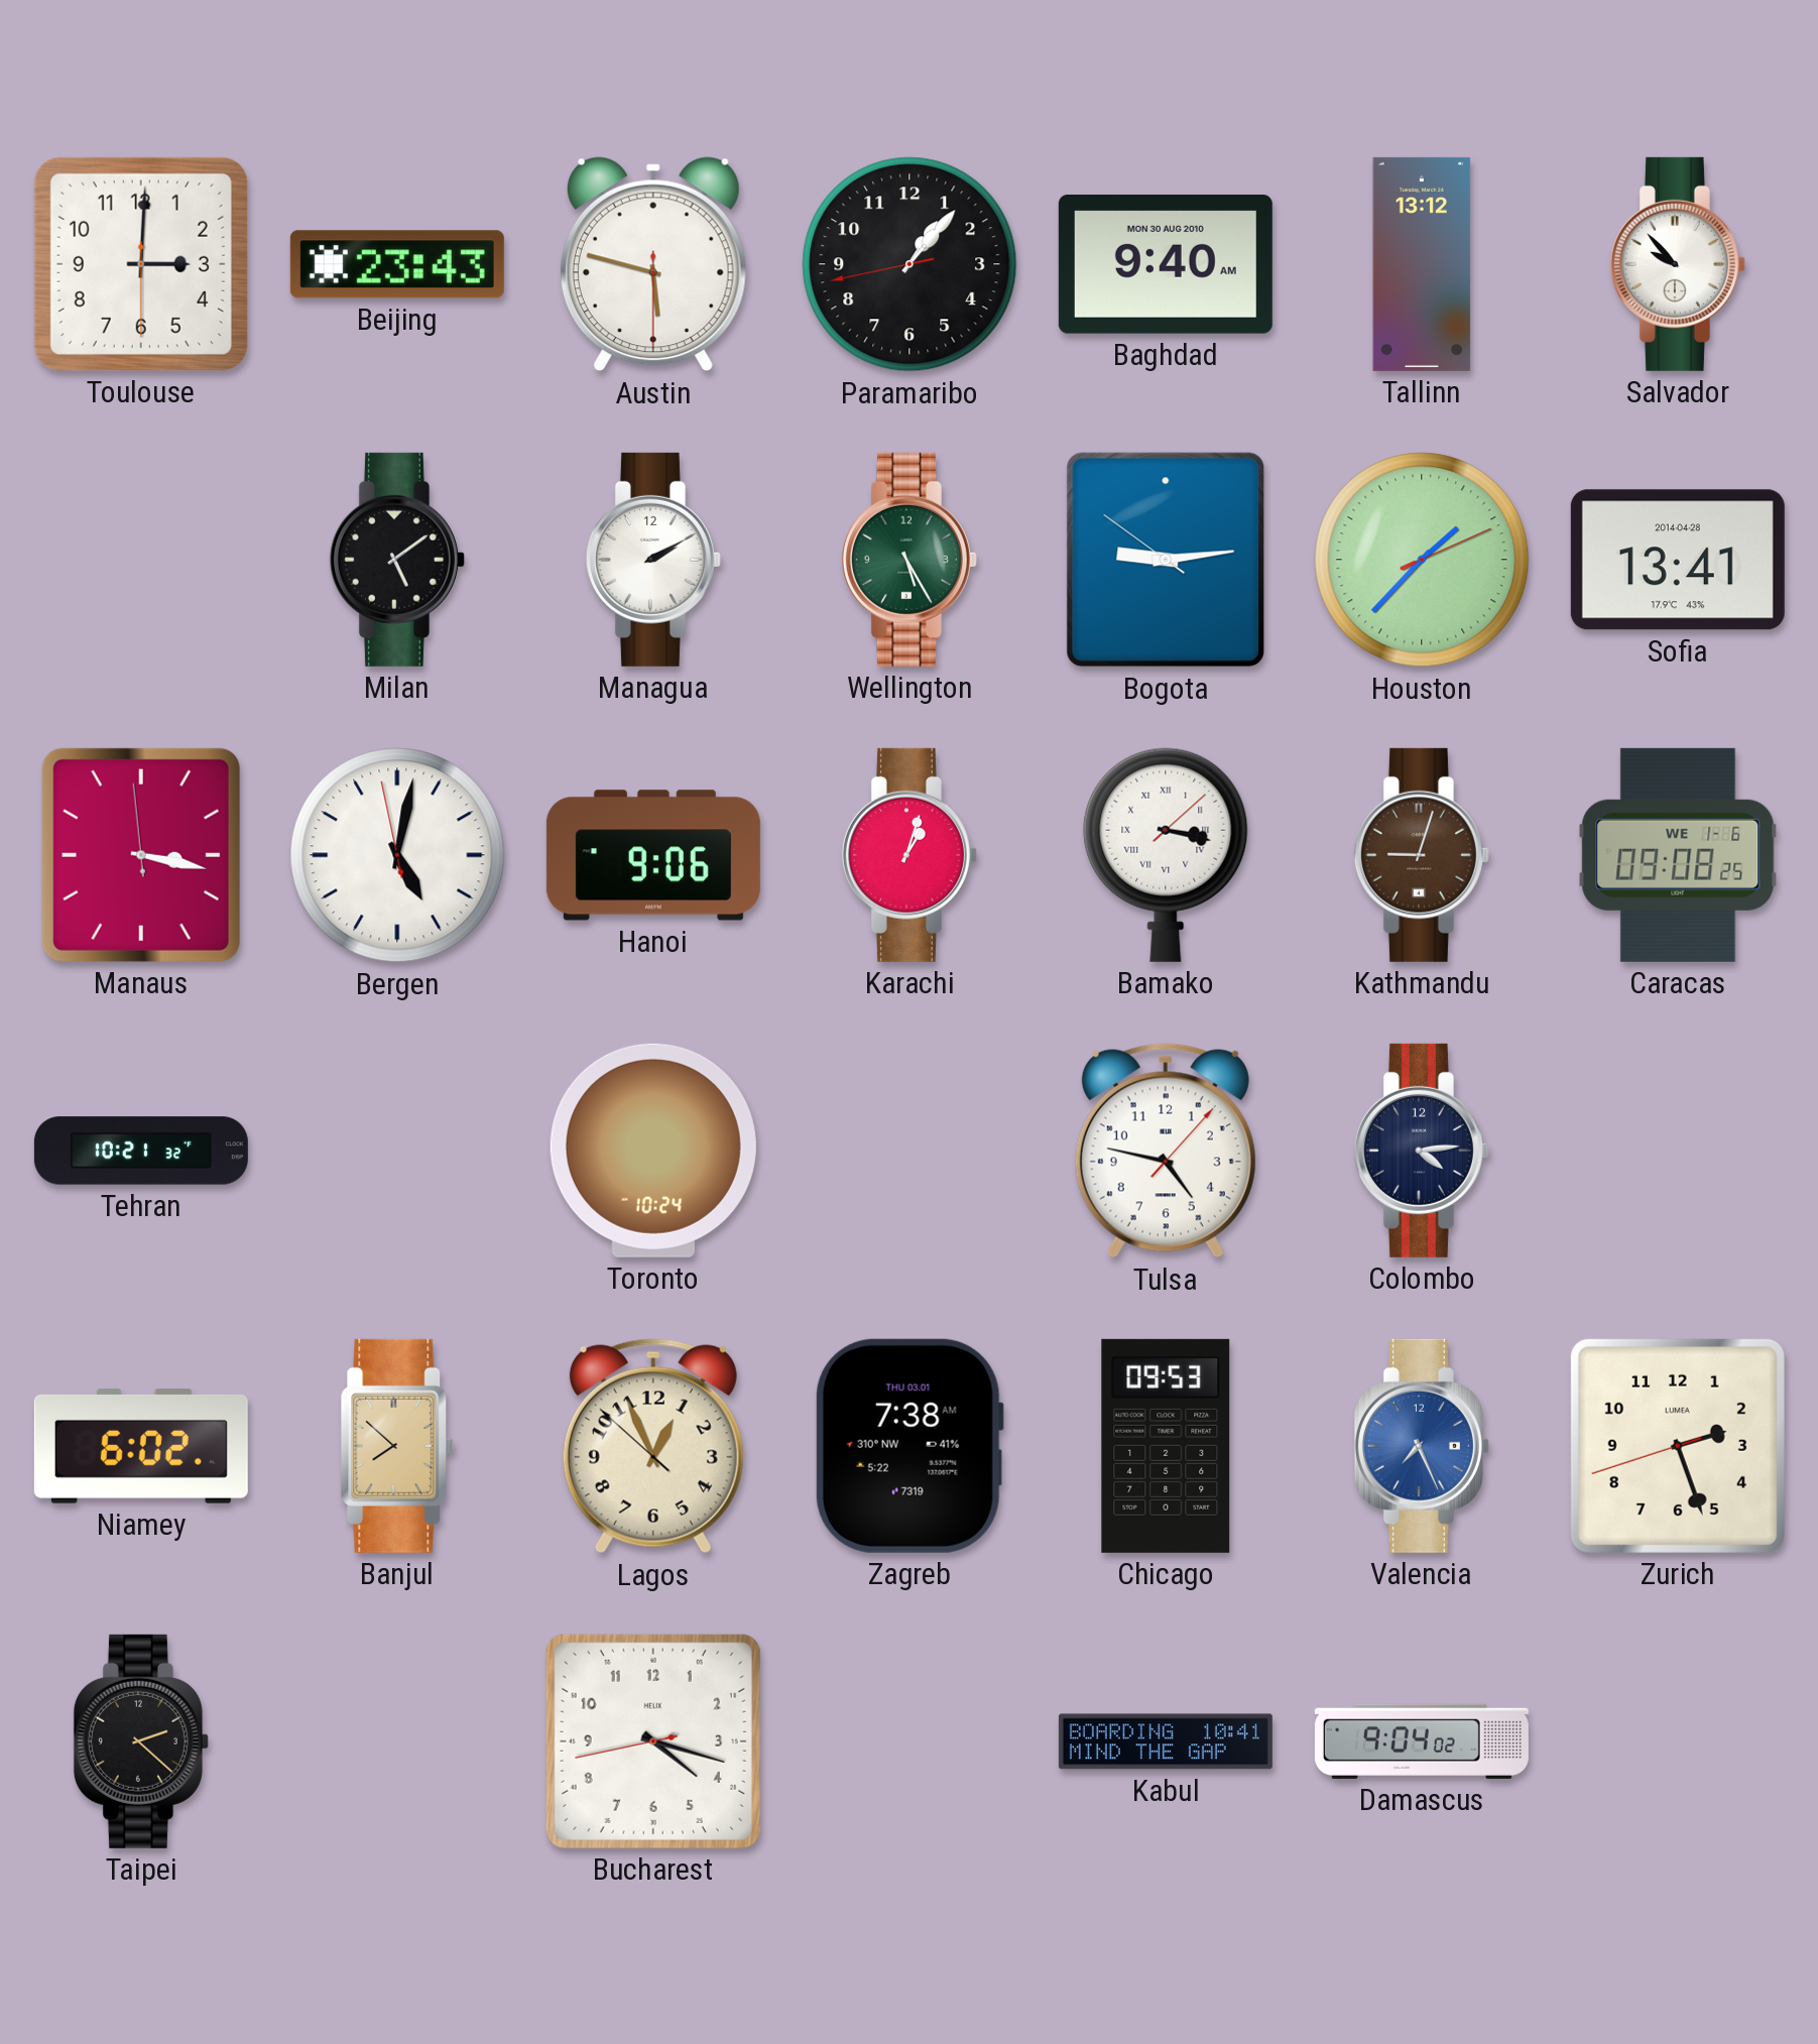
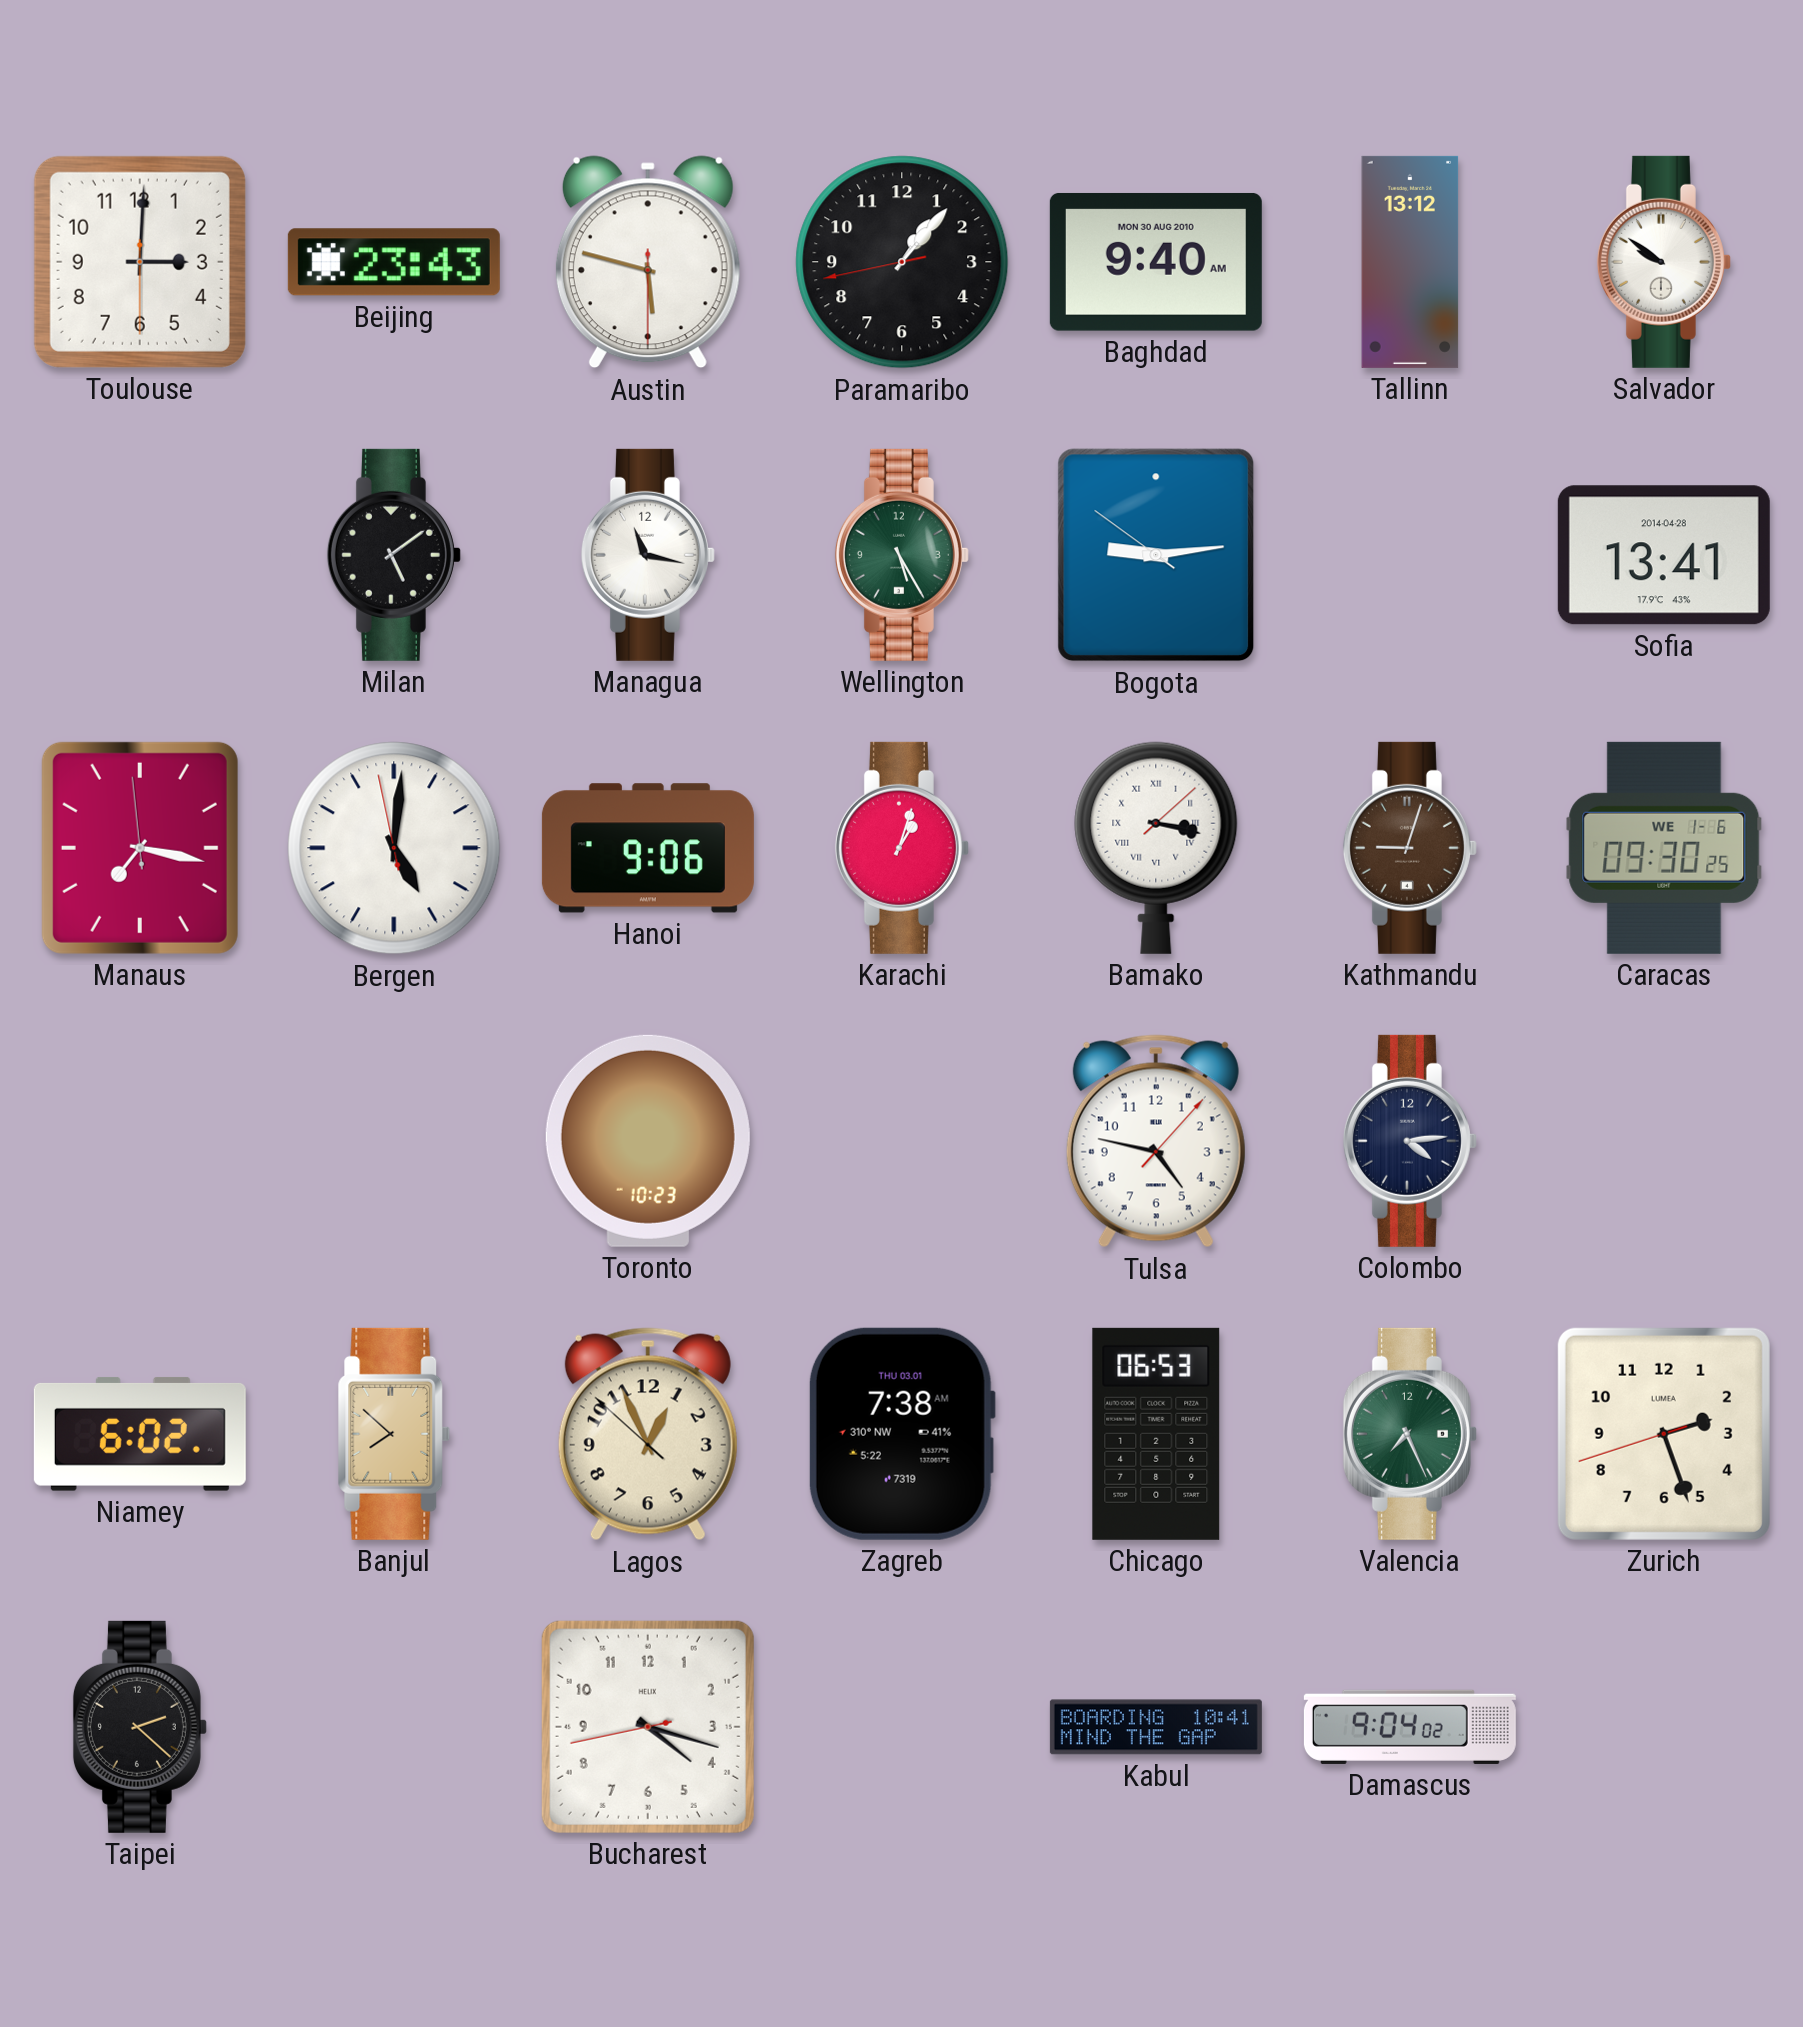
Salvador: 9:53 -> 9:51 (1664, 262)
Managua: 2:10 -> 11:17 (648, 555)
Houston: 1:37 -> none (1422, 560)
Manaus: 3:16 -> 7:16 (140, 848)
Bergen: 5:01 -> 5:00 (394, 848)
Caracas: 09:08 -> 09:30 (1664, 848)
Tehran: 10:21 -> none (141, 1151)
Toronto: 10:24 -> 10:23 (648, 1141)
Chicago: 09:53 -> 06:53 (1156, 1434)
Valencia dial: blue -> green (1410, 1434)
